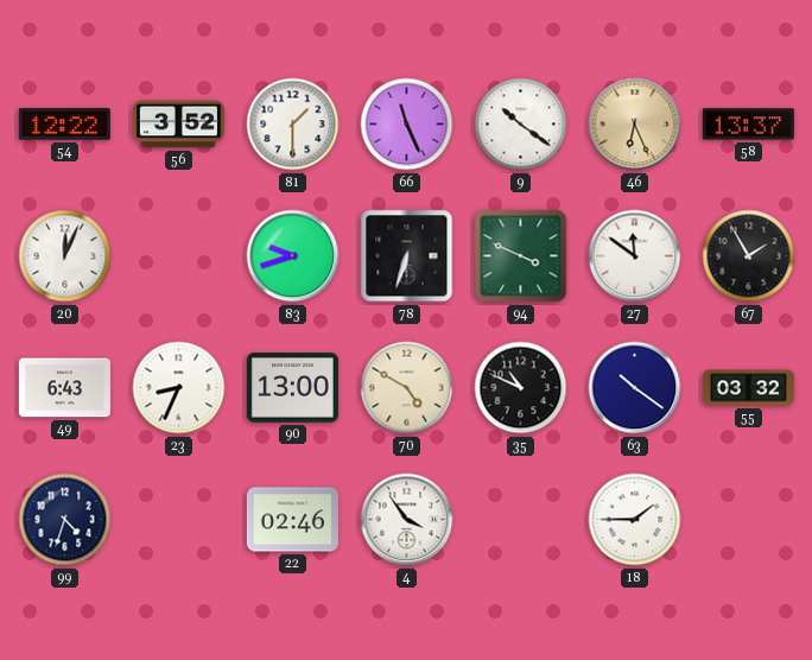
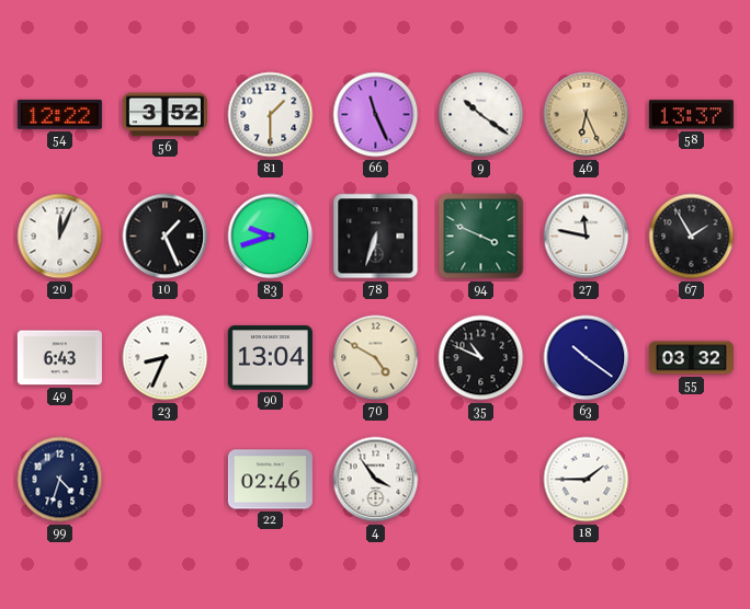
10: none -> 1:26 (166, 237)
27: 11:51 -> 11:47 (587, 237)
90: 13:00 -> 13:04 (270, 358)
